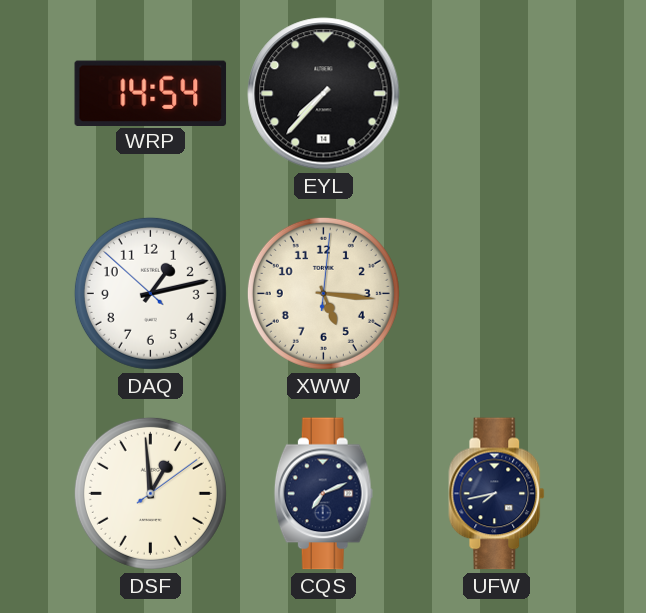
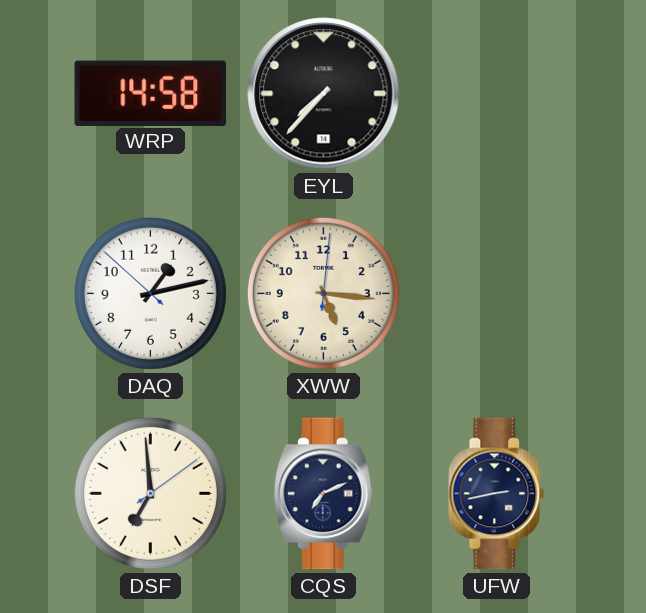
WRP: 14:54 -> 14:58 (151, 93)
DSF: 12:59 -> 6:59 (150, 493)
UFW: 7:43 -> 2:43 (497, 494)
